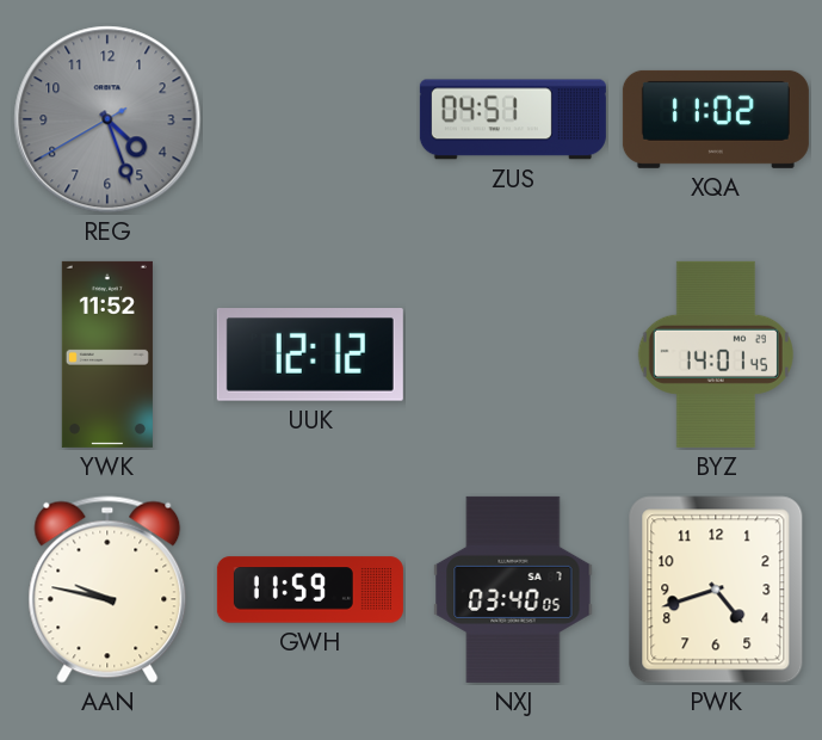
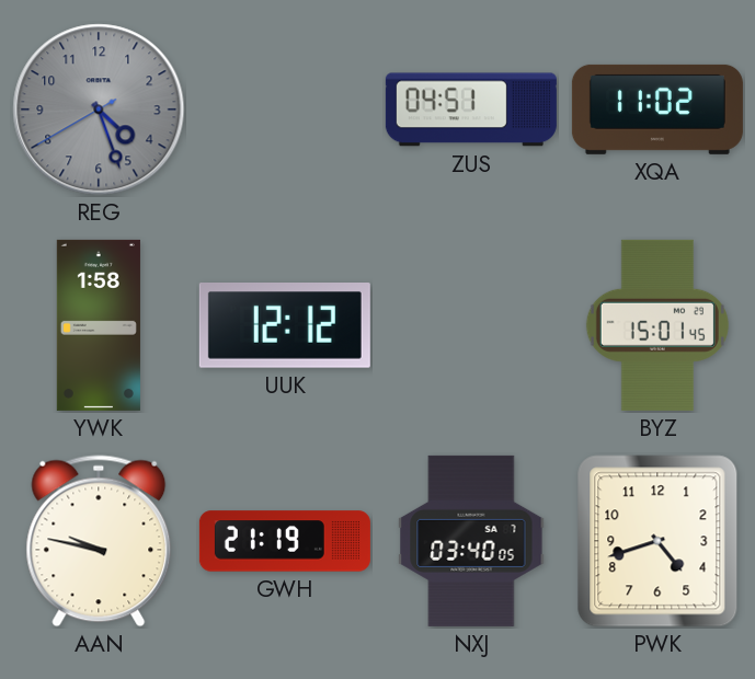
YWK: 11:52 -> 1:58 (99, 325)
BYZ: 14:01 -> 15:01 (657, 325)
GWH: 11:59 -> 21:19 (285, 541)
